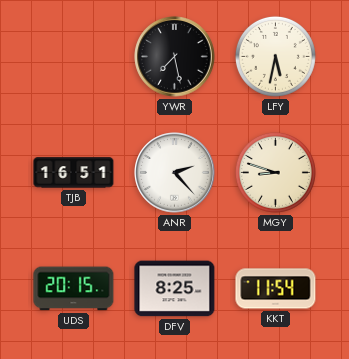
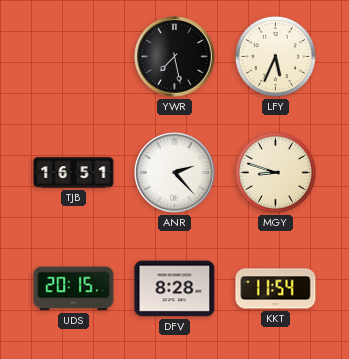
LFY: 5:32 -> 5:34 (275, 56)
DFV: 8:25 -> 8:28 (175, 289)
